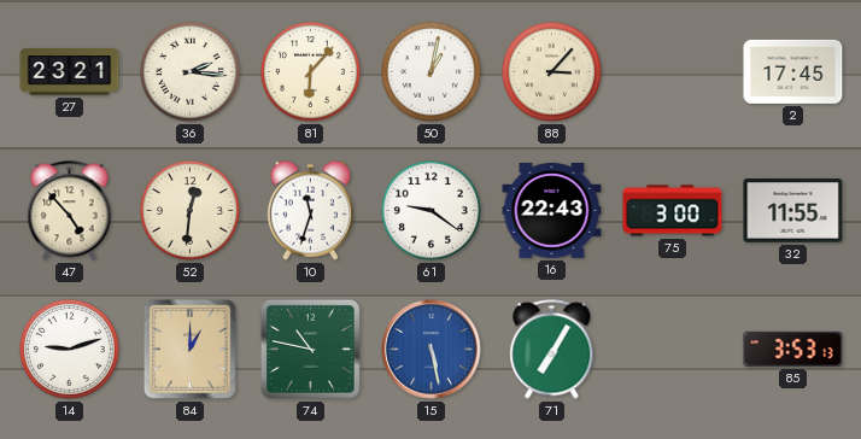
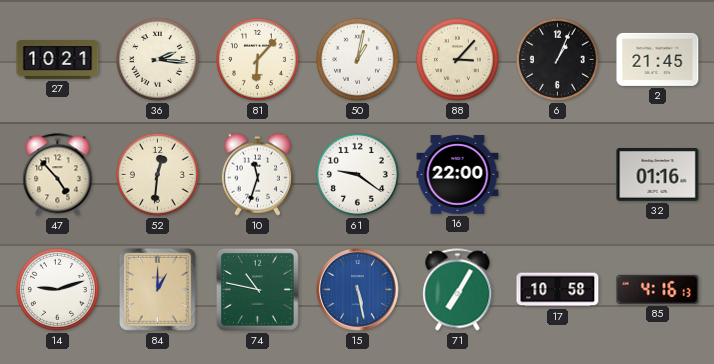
27: 23:21 -> 10:21 (58, 60)
6: none -> 1:04 (557, 59)
2: 17:45 -> 21:45 (658, 59)
16: 22:43 -> 22:00 (458, 175)
75: 3:00 -> none (673, 211)
32: 11:55 -> 01:16 (658, 175)
17: none -> 10:58 (558, 290)
85: 3:53 -> 4:16 (658, 289)
